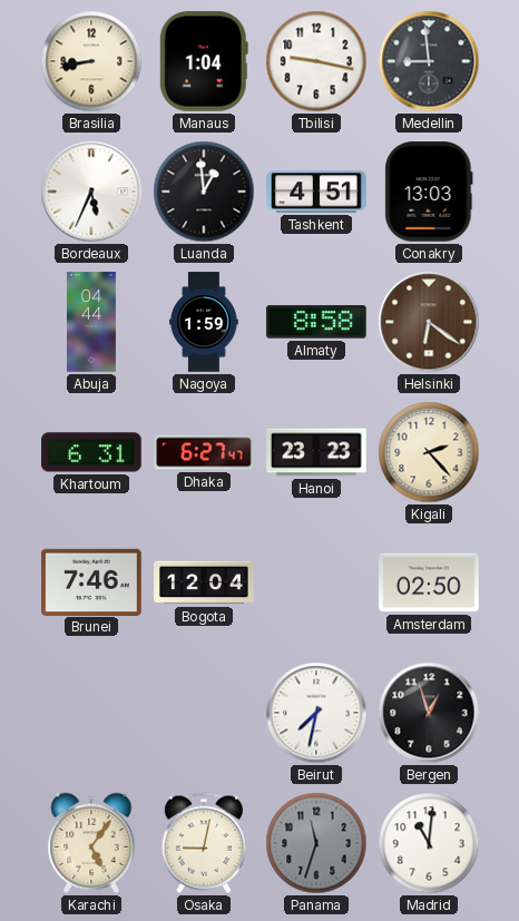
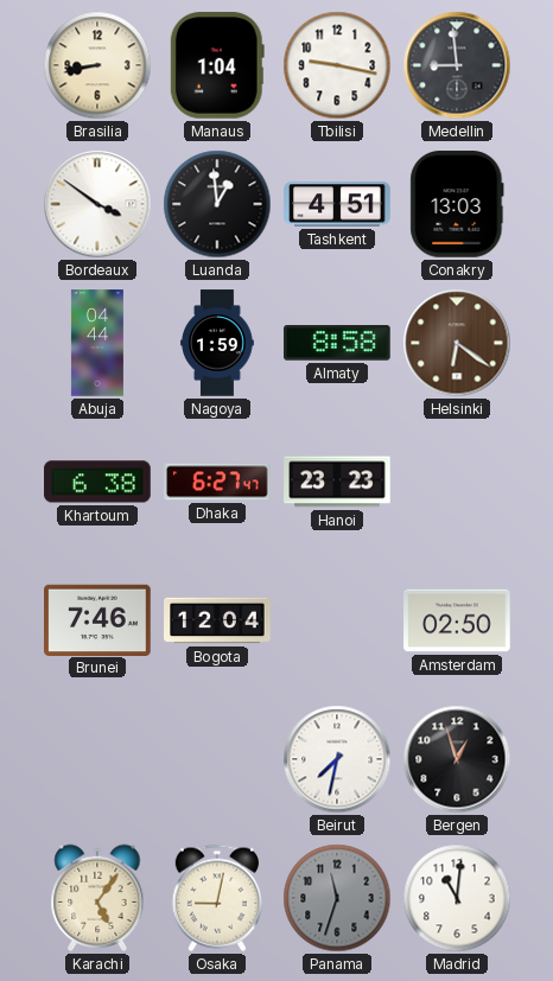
Bordeaux: 5:34 -> 3:51 (97, 204)
Khartoum: 6:31 -> 6:38 (97, 482)
Kigali: 2:23 -> none (429, 452)
